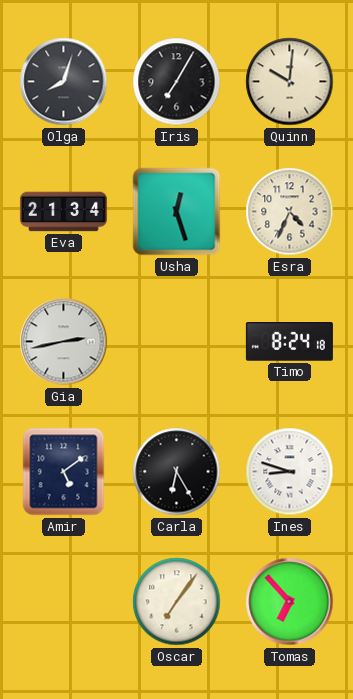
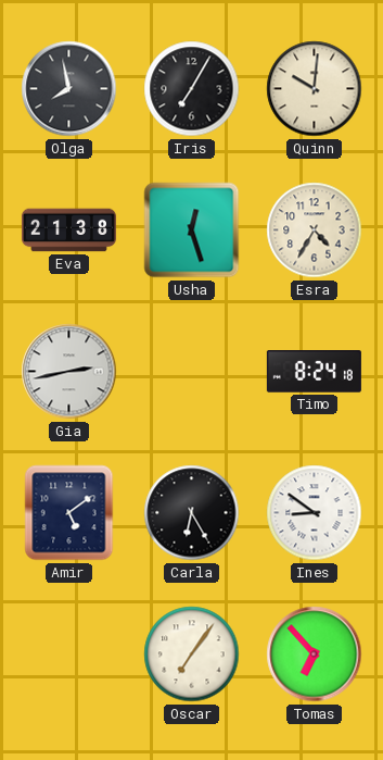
Olga: 8:03 -> 7:58 (69, 89)
Eva: 21:34 -> 21:38 (68, 231)
Esra: 4:34 -> 4:35 (315, 231)
Ines: 8:48 -> 8:51 (315, 513)
